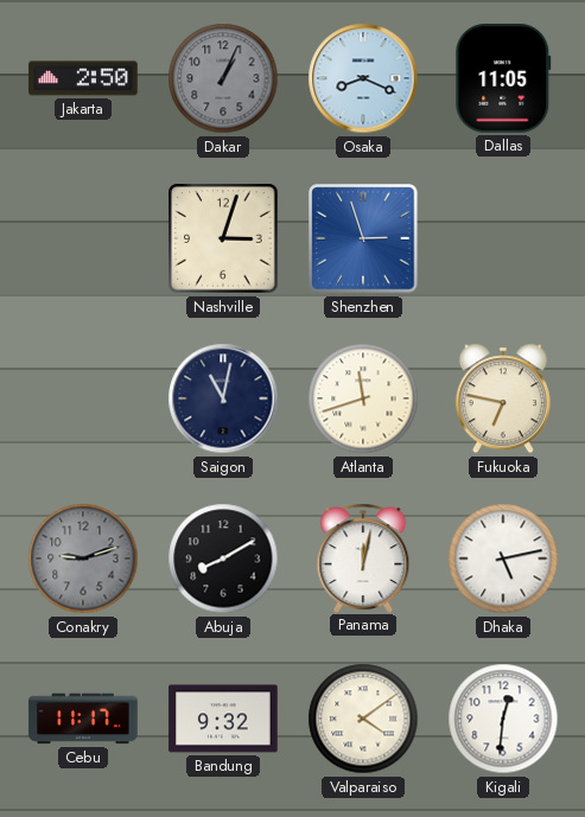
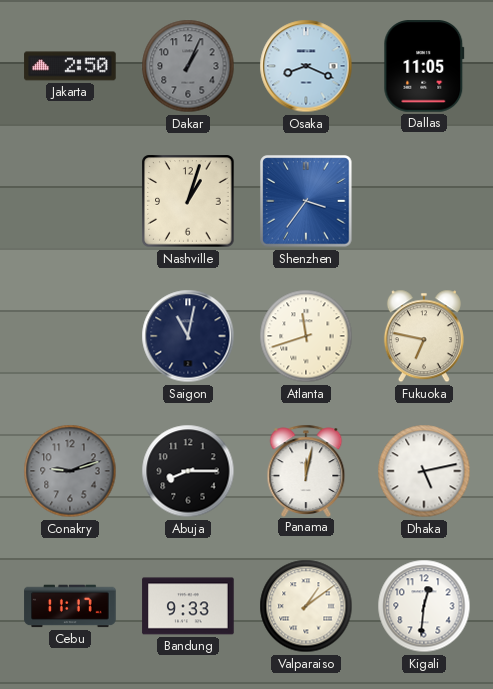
Nashville: 3:03 -> 1:03 (188, 201)
Shenzhen: 2:57 -> 3:36 (306, 201)
Abuja: 8:10 -> 8:15 (188, 471)
Bandung: 9:32 -> 9:33 (188, 606)
Valparaiso: 4:09 -> 1:09 (306, 606)
